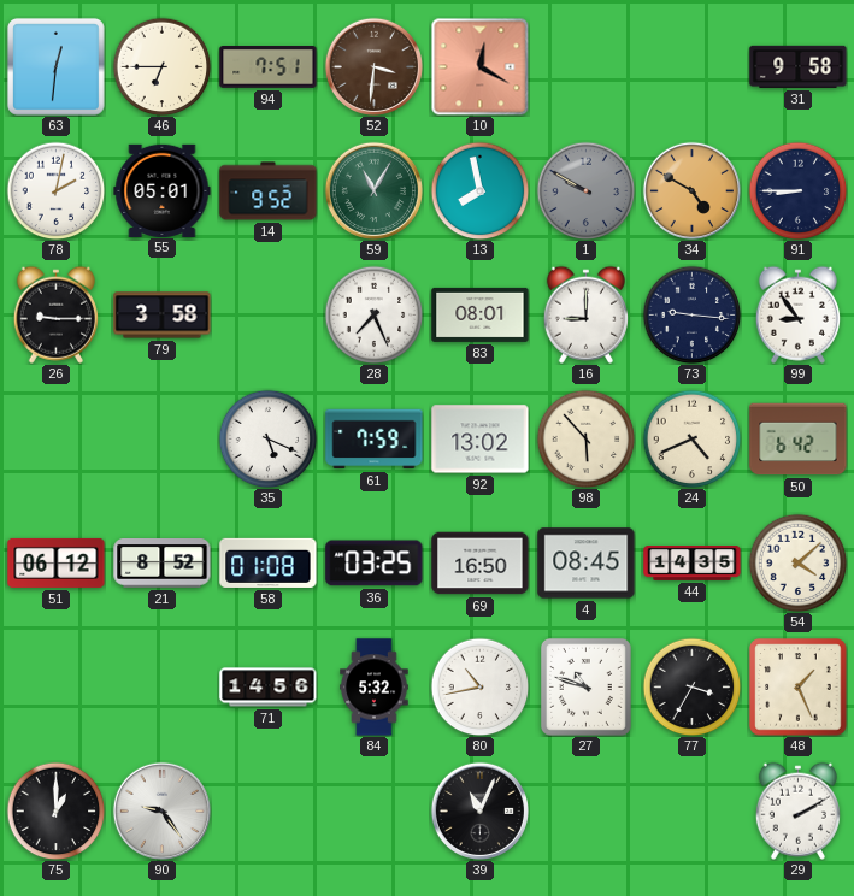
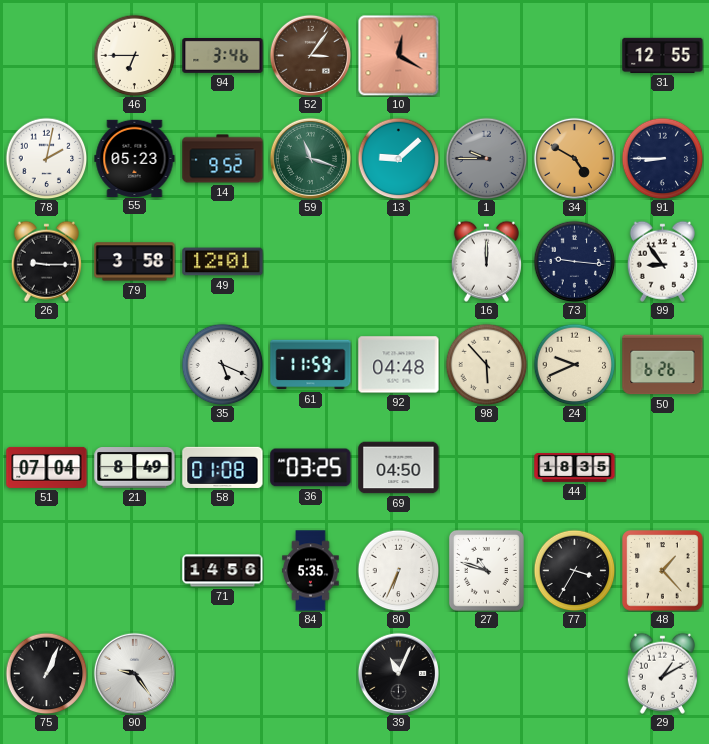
63: 12:31 -> none (55, 66)
94: 7:51 -> 3:46 (223, 56)
52: 3:31 -> 3:06 (310, 55)
31: 9:58 -> 12:55 (663, 55)
55: 05:01 -> 05:23 (135, 158)
59: 11:05 -> 11:18 (310, 158)
13: 7:58 -> 9:08 (398, 158)
1: 9:50 -> 9:45 (486, 158)
49: none -> 12:01 (223, 262)
28: 7:26 -> none (373, 314)
83: 08:01 -> none (481, 314)
16: 9:00 -> 12:00 (486, 261)
61: 7:59 -> 11:59 (311, 365)
92: 13:02 -> 04:48 (399, 365)
24: 4:41 -> 9:41 (574, 364)
50: 6:42 -> 6:26 (663, 365)
51: 06:12 -> 07:04 (47, 467)
21: 8:52 -> 8:49 (135, 468)
69: 16:50 -> 04:50 (399, 468)
4: 08:45 -> none (587, 564)
44: 14:35 -> 18:35 (575, 468)
54: 4:08 -> none (797, 562)
84: 5:32 -> 5:35 (311, 571)
80: 10:43 -> 6:34 (398, 570)
48: 1:26 -> 1:23 (663, 571)
75: 1:00 -> 1:04 (46, 673)
29: 2:10 -> 1:10 (662, 673)
